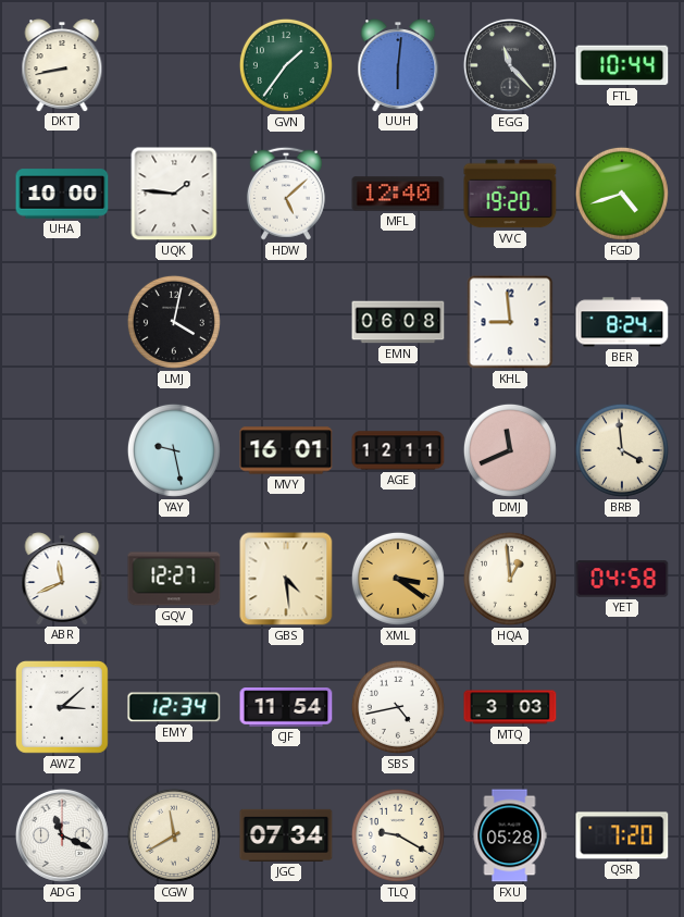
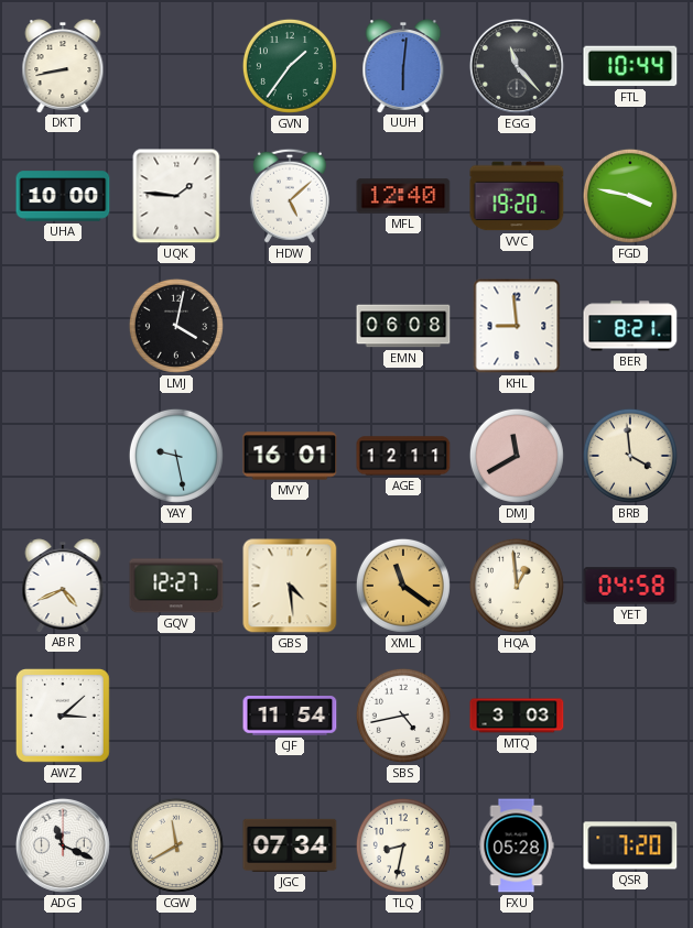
FGD: 4:42 -> 3:47 (630, 196)
BER: 8:24 -> 8:21 (630, 326)
DMJ: 11:41 -> 11:40 (517, 456)
ABR: 11:41 -> 4:41 (63, 586)
XML: 3:21 -> 11:21 (403, 586)
EMY: 12:34 -> none (174, 707)
TLQ: 9:20 -> 8:32 (403, 845)
